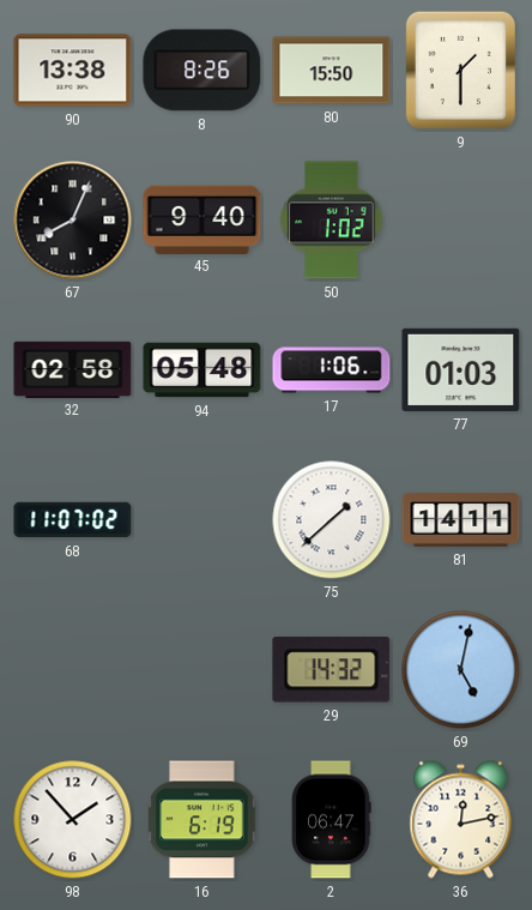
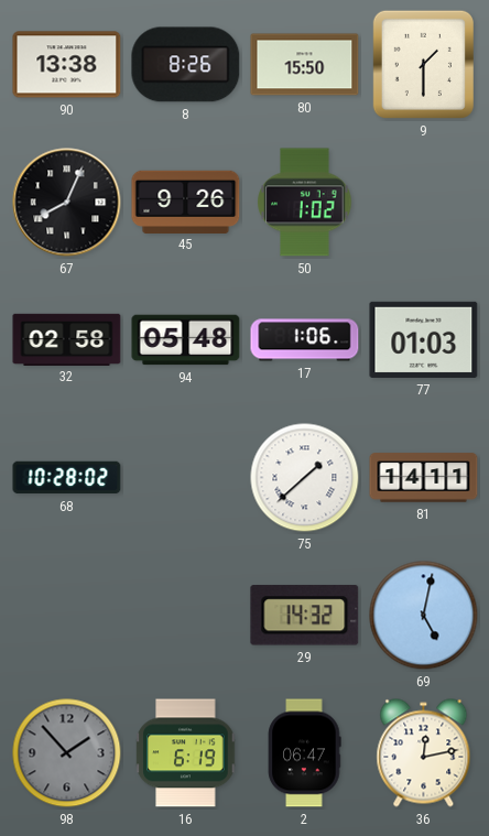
45: 9:40 -> 9:26 (186, 202)
68: 11:07 -> 10:28 (67, 478)
98 dial: white -> grey (67, 753)
